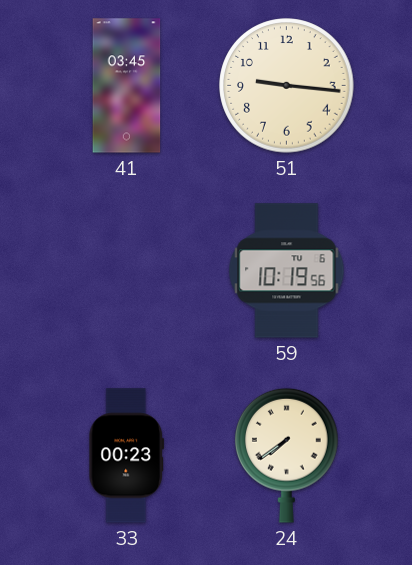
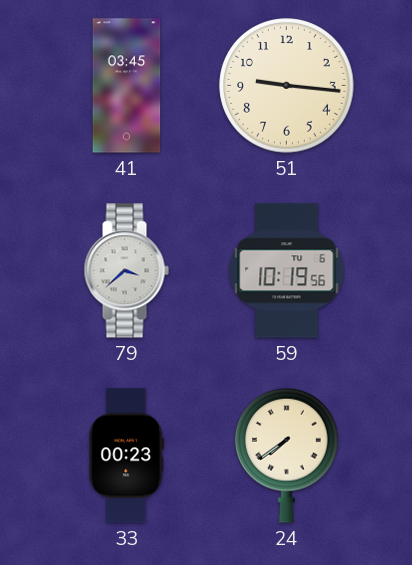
79: none -> 3:38 (126, 271)
